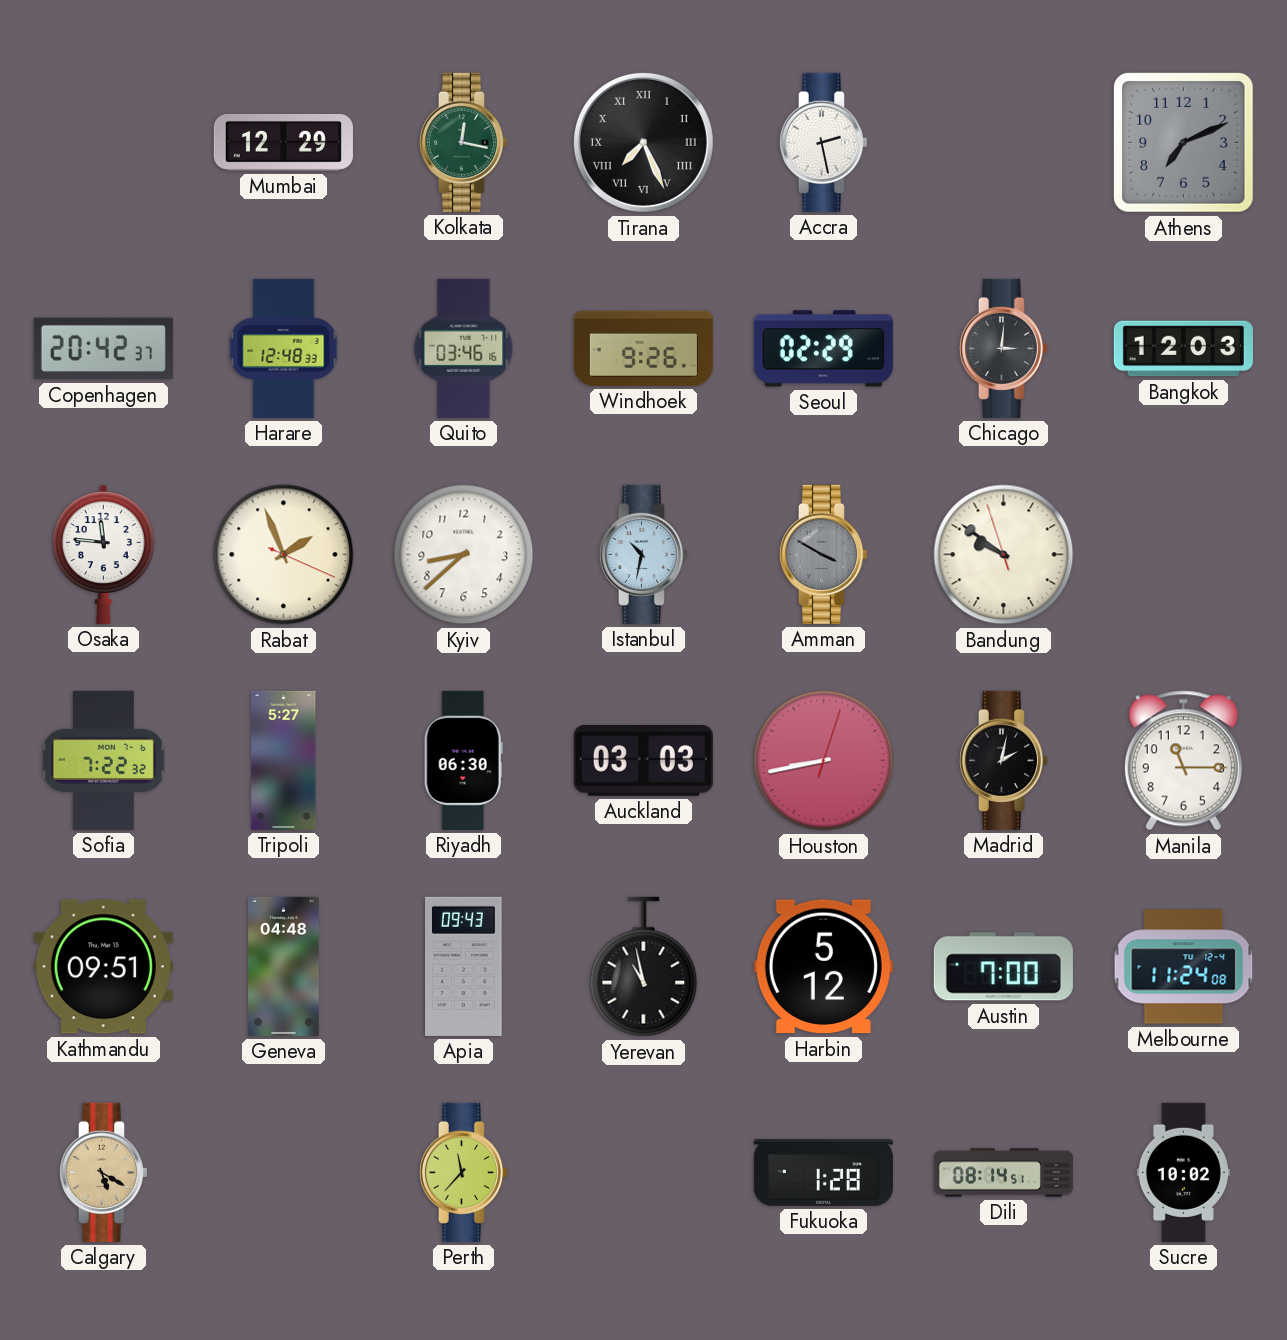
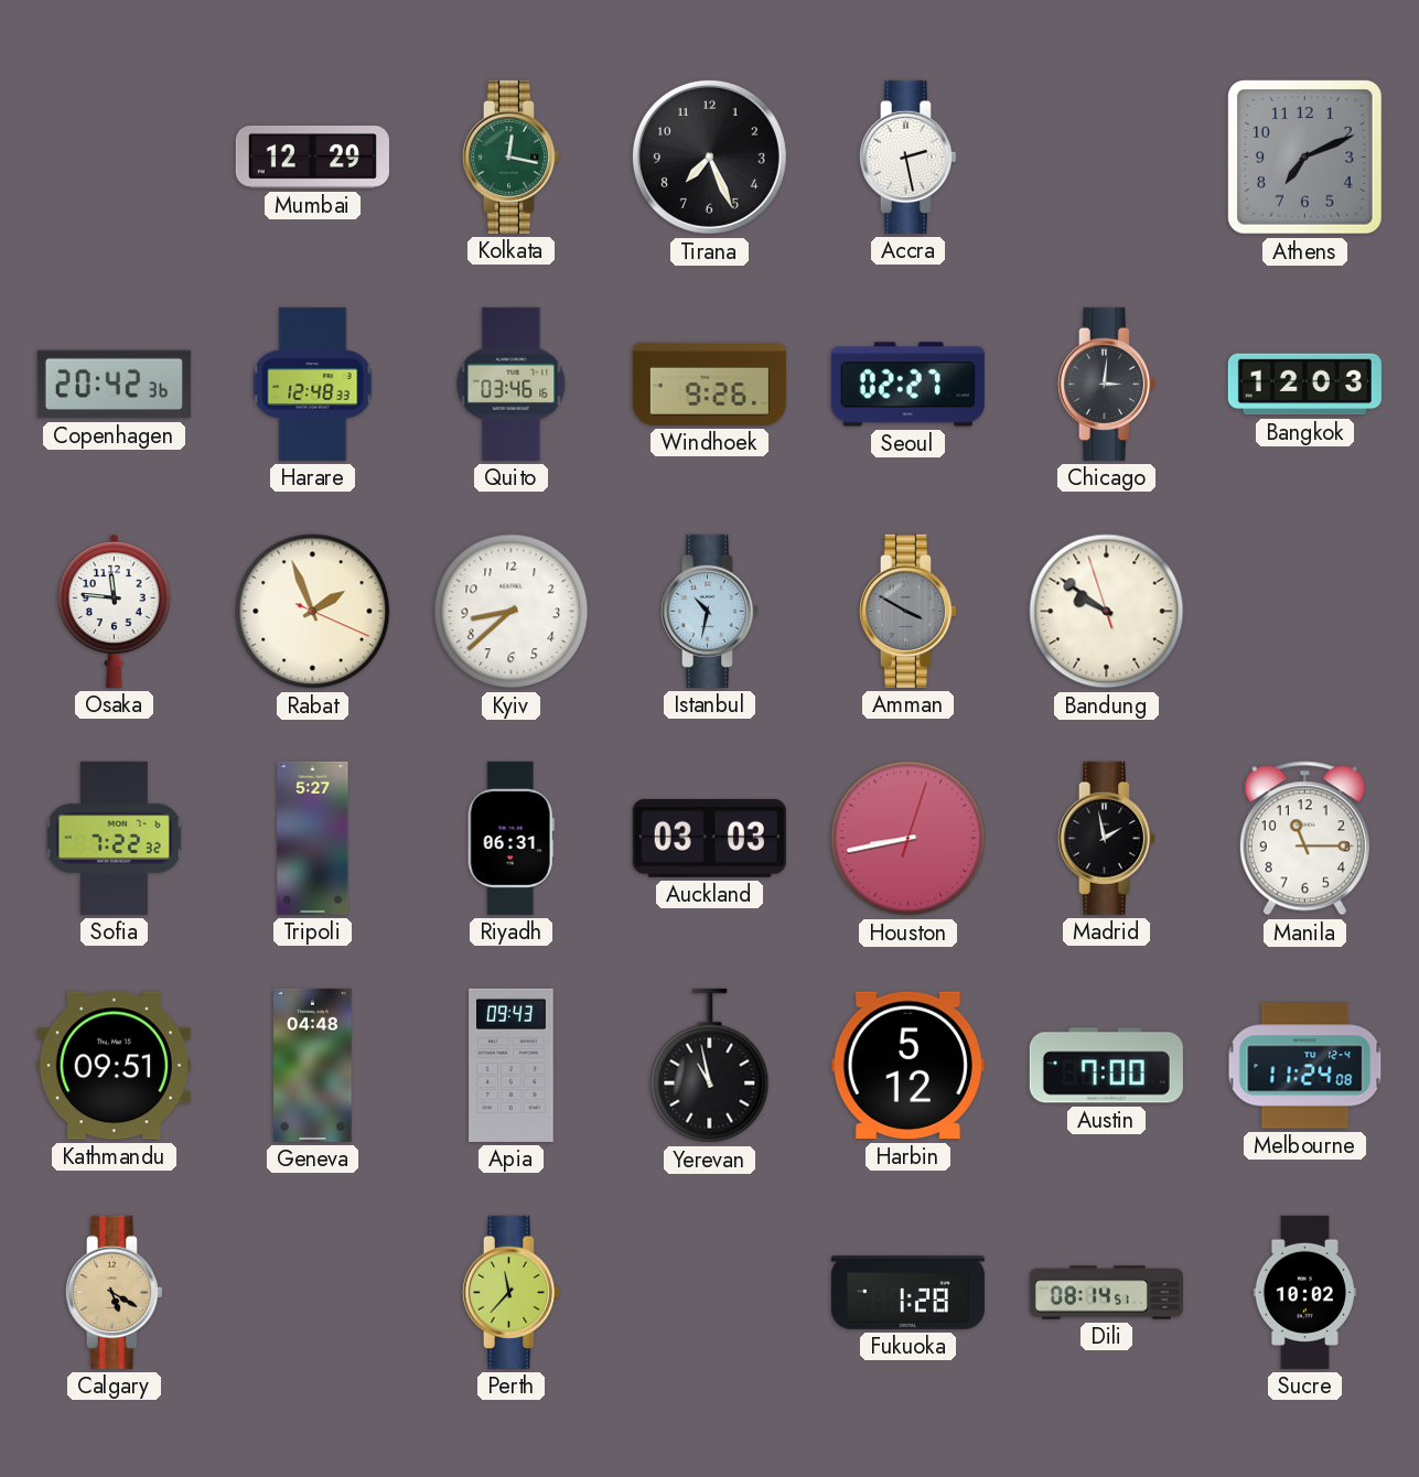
Tirana numerals: Roman -> Arabic (709, 157)
Copenhagen: 20:42:37 -> 20:42:36 (114, 385)
Seoul: 02:29 -> 02:27 (907, 385)
Riyadh: 06:30 -> 06:31 (510, 838)
Madrid: 2:02 -> 1:58 (1106, 838)
